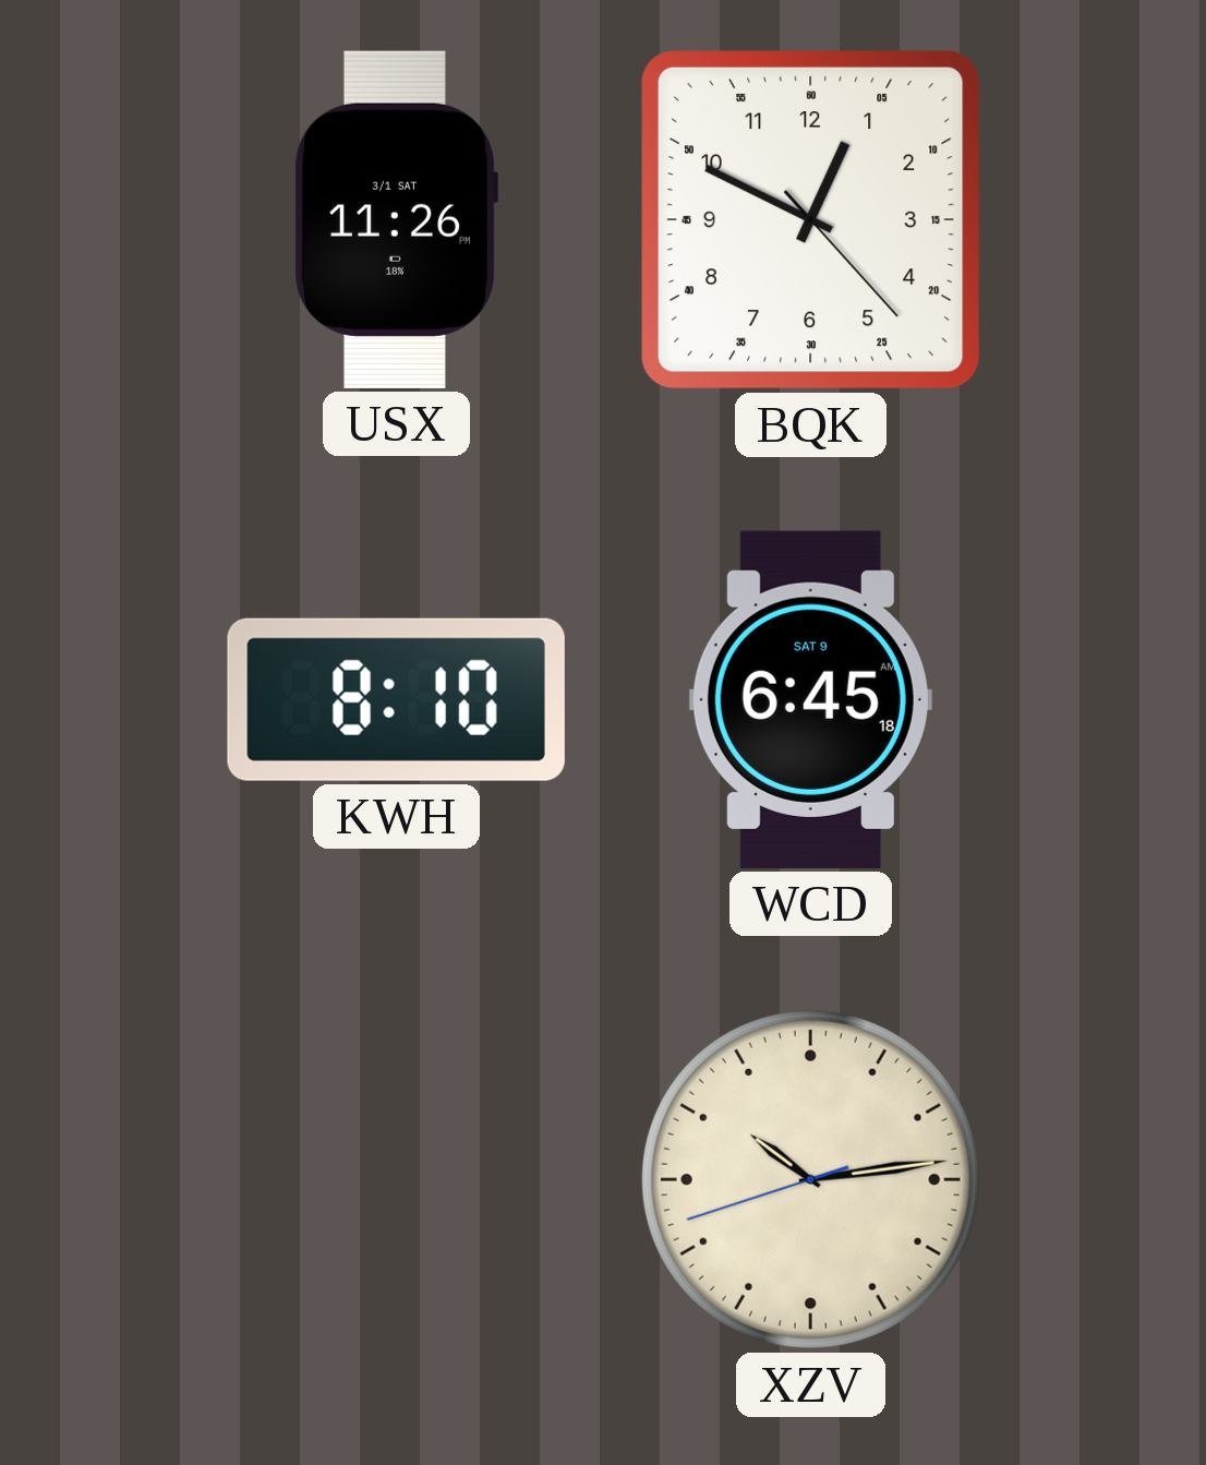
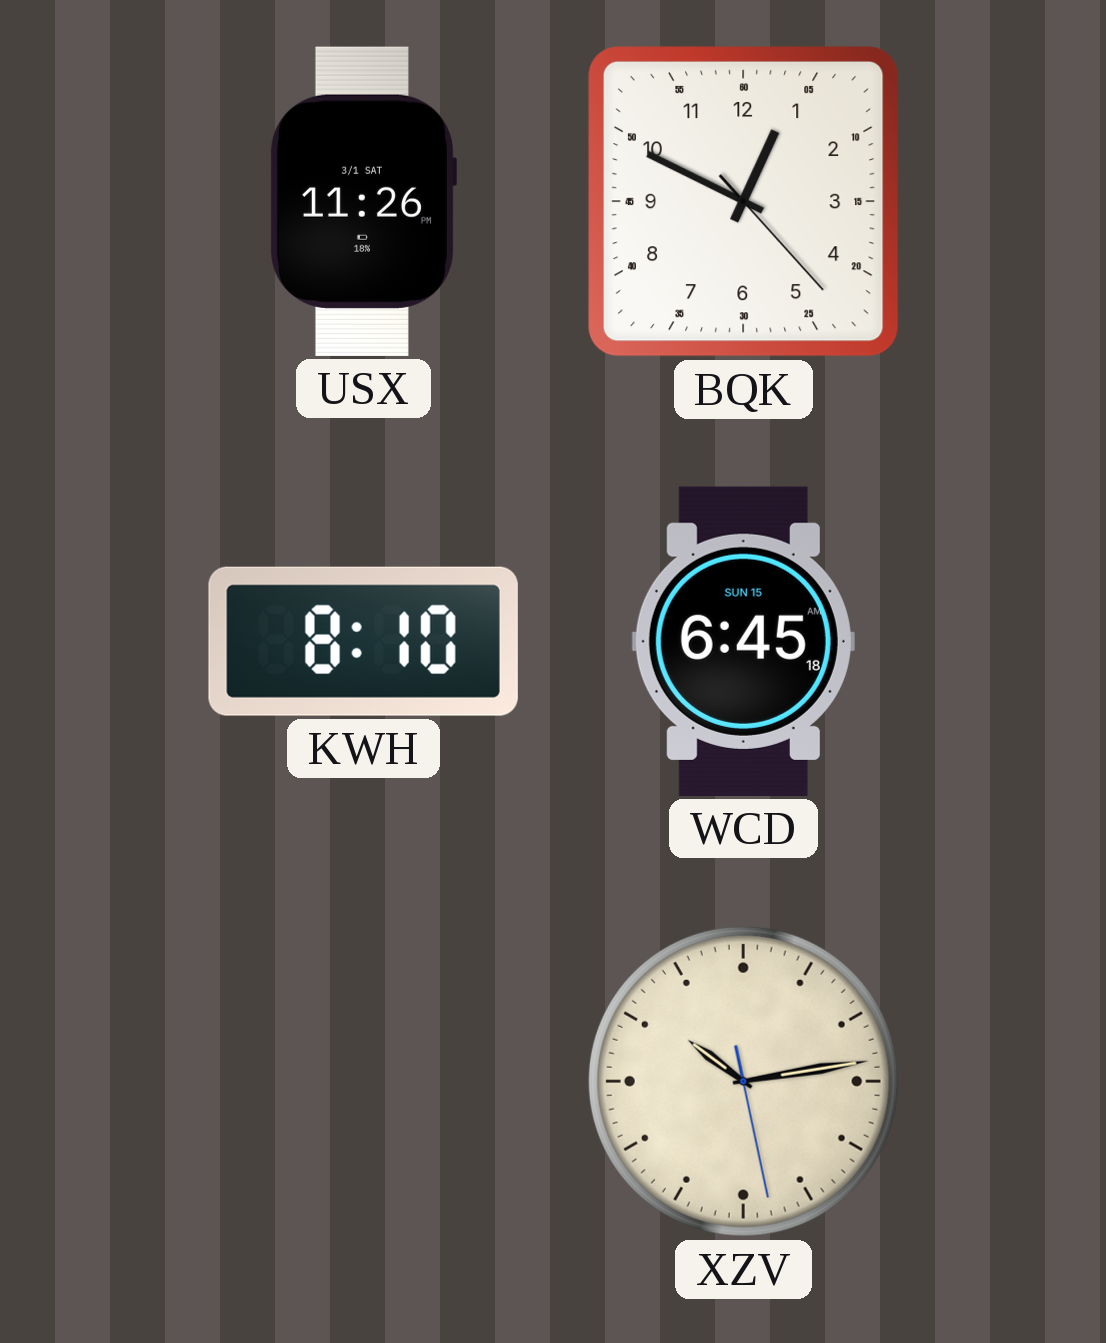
WCD date: SAT 9 -> SUN 15 (743, 641)
XZV: 10:13:42 -> 10:13:28 (743, 1081)
